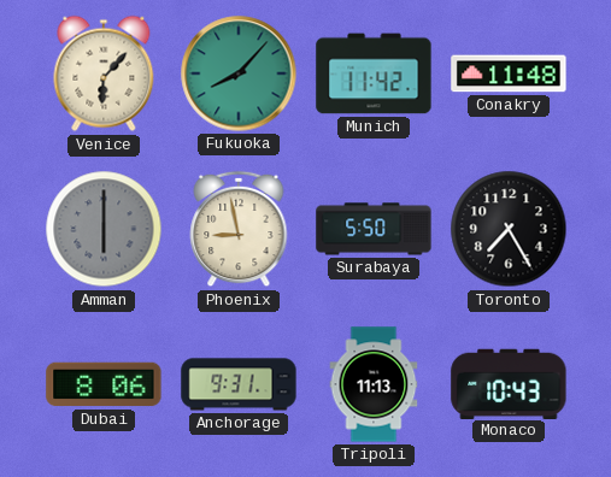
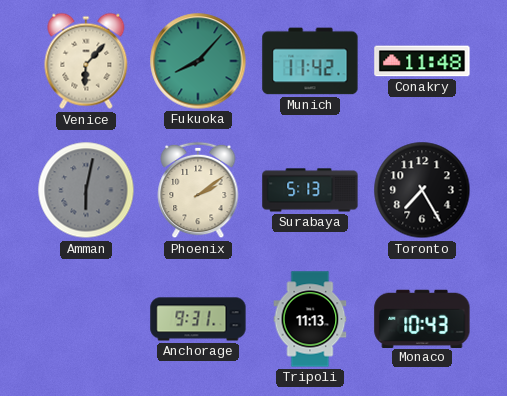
Amman: 6:00 -> 6:02 (86, 190)
Phoenix: 8:58 -> 2:09 (198, 190)
Surabaya: 5:50 -> 5:13 (310, 190)
Dubai: 8:06 -> none (104, 384)
